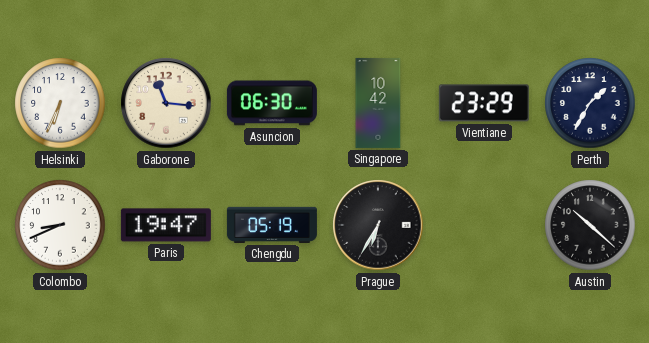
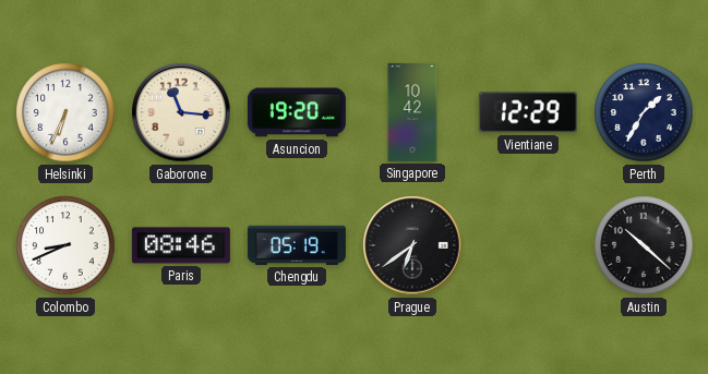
Asuncion: 06:30 -> 19:20 (297, 112)
Vientiane: 23:29 -> 12:29 (528, 112)
Paris: 19:47 -> 08:46 (181, 245)
Prague: 6:35 -> 6:39 (412, 245)
